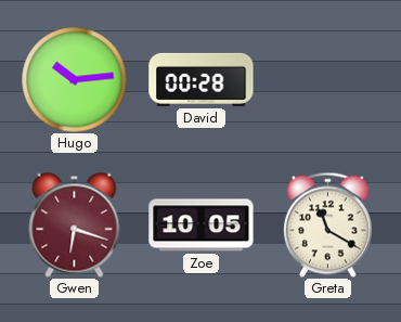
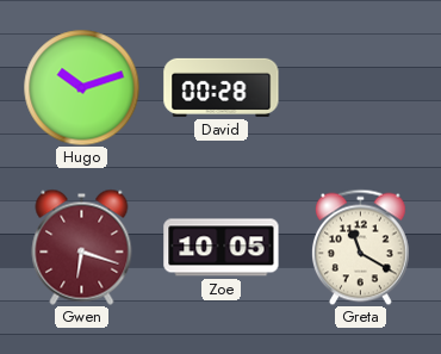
Hugo: 10:14 -> 10:12 (81, 87)
